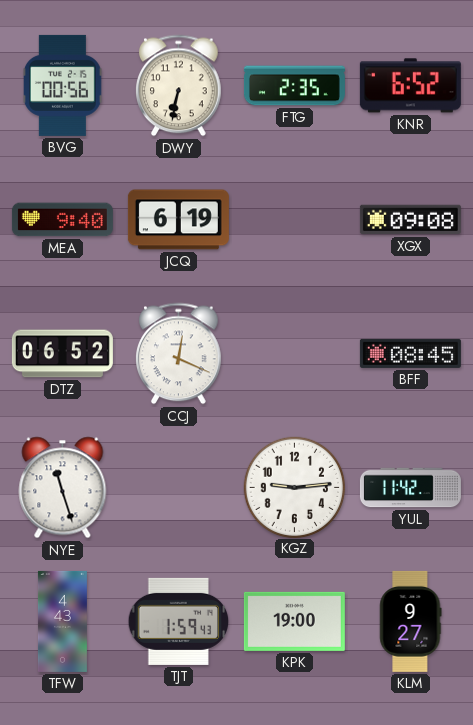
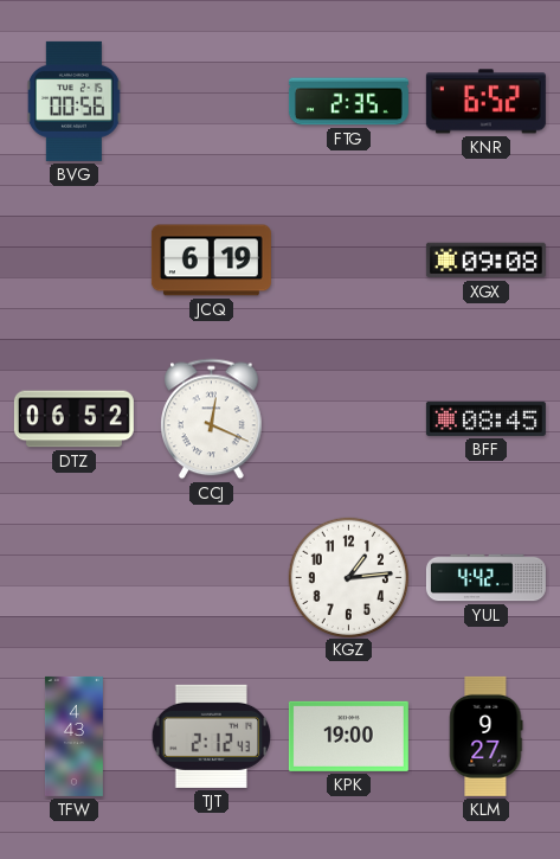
DWY: 6:32 -> none (179, 86)
MEA: 9:40 -> none (62, 220)
NYE: 11:27 -> none (63, 488)
KGZ: 9:14 -> 1:14 (348, 577)
YUL: 11:42 -> 4:42 (485, 578)
TJT: 1:59 -> 2:12 (212, 736)
